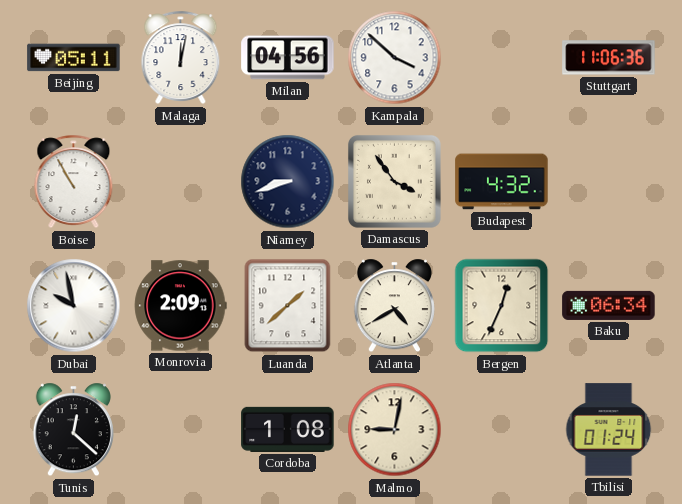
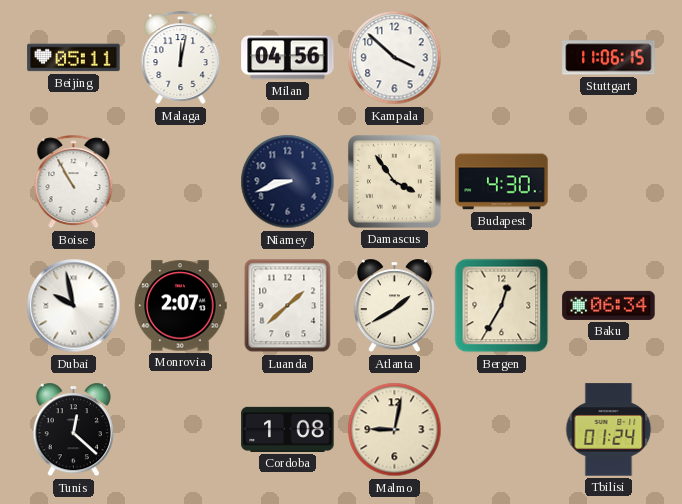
Stuttgart: 11:06:36 -> 11:06:15 (609, 58)
Budapest: 4:32 -> 4:30 (502, 182)
Monrovia: 2:09 -> 2:07 (180, 306)
Atlanta: 4:40 -> 1:40 (394, 306)
Bergen: 12:34 -> 12:35 (502, 306)
